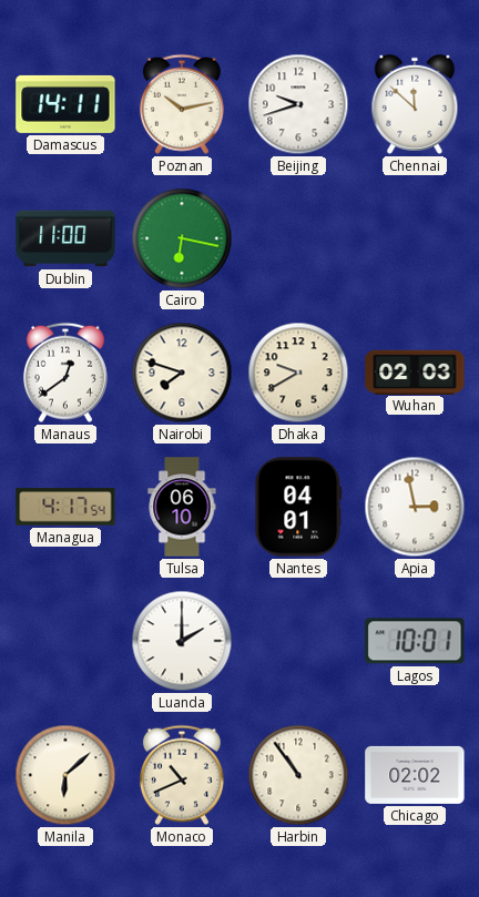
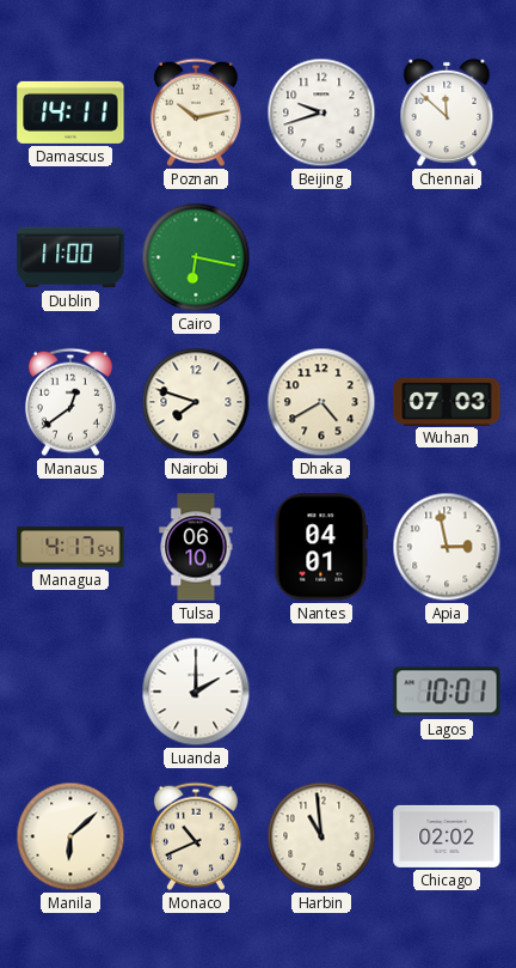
Dhaka: 9:40 -> 4:40 (321, 402)
Wuhan: 02:03 -> 07:03 (447, 401)
Harbin: 10:54 -> 10:59 (321, 836)
